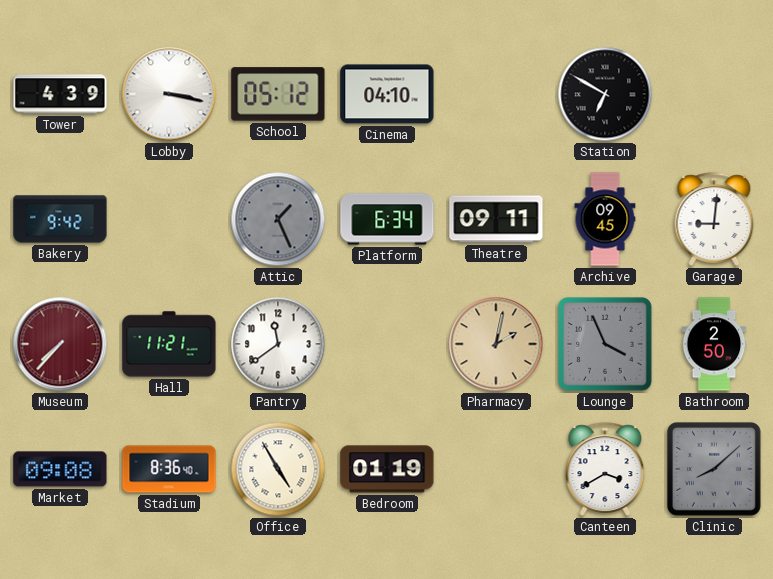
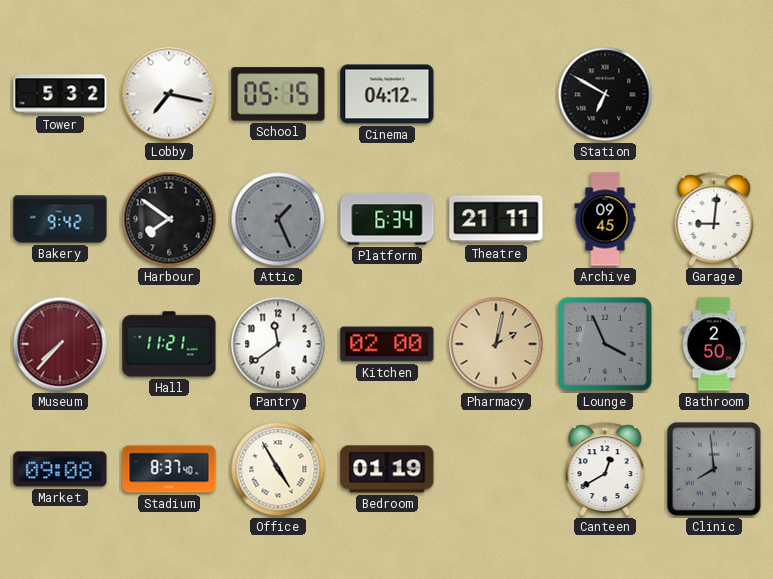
Tower: 4:39 -> 5:32 (60, 94)
Lobby: 3:17 -> 7:17 (169, 94)
School: 05:12 -> 05:15 (278, 94)
Cinema: 04:10 -> 04:12 (387, 94)
Harbour: none -> 7:51 (169, 219)
Theatre: 09:11 -> 21:11 (496, 219)
Kitchen: none -> 02:00 (387, 344)
Stadium: 8:36 -> 8:37 (169, 469)
Canteen: 3:40 -> 12:40 (605, 469)
Clinic: 8:08 -> 7:59 (715, 470)
